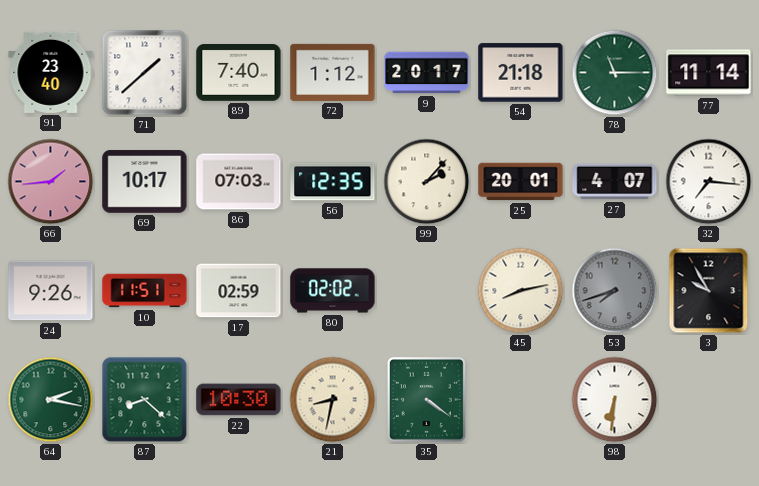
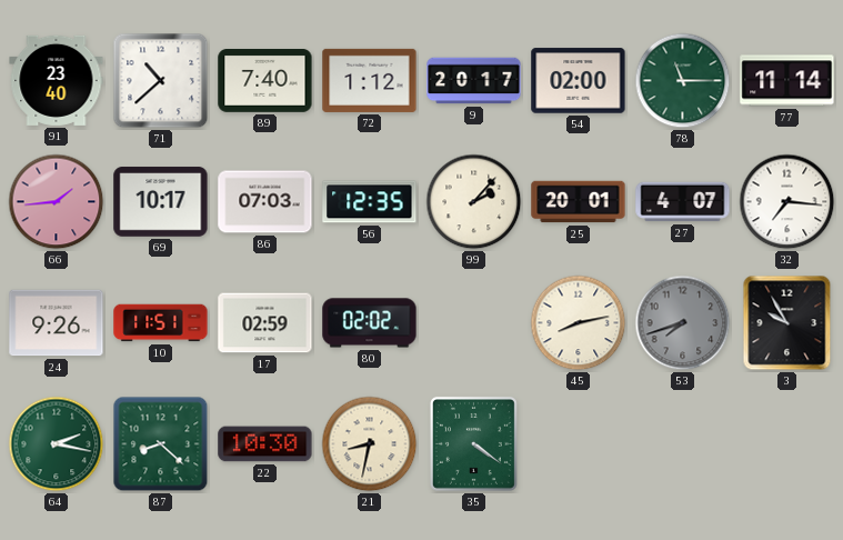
71: 1:38 -> 10:38 (161, 81)
54: 21:18 -> 02:00 (579, 81)
98: 6:31 -> none (615, 400)
